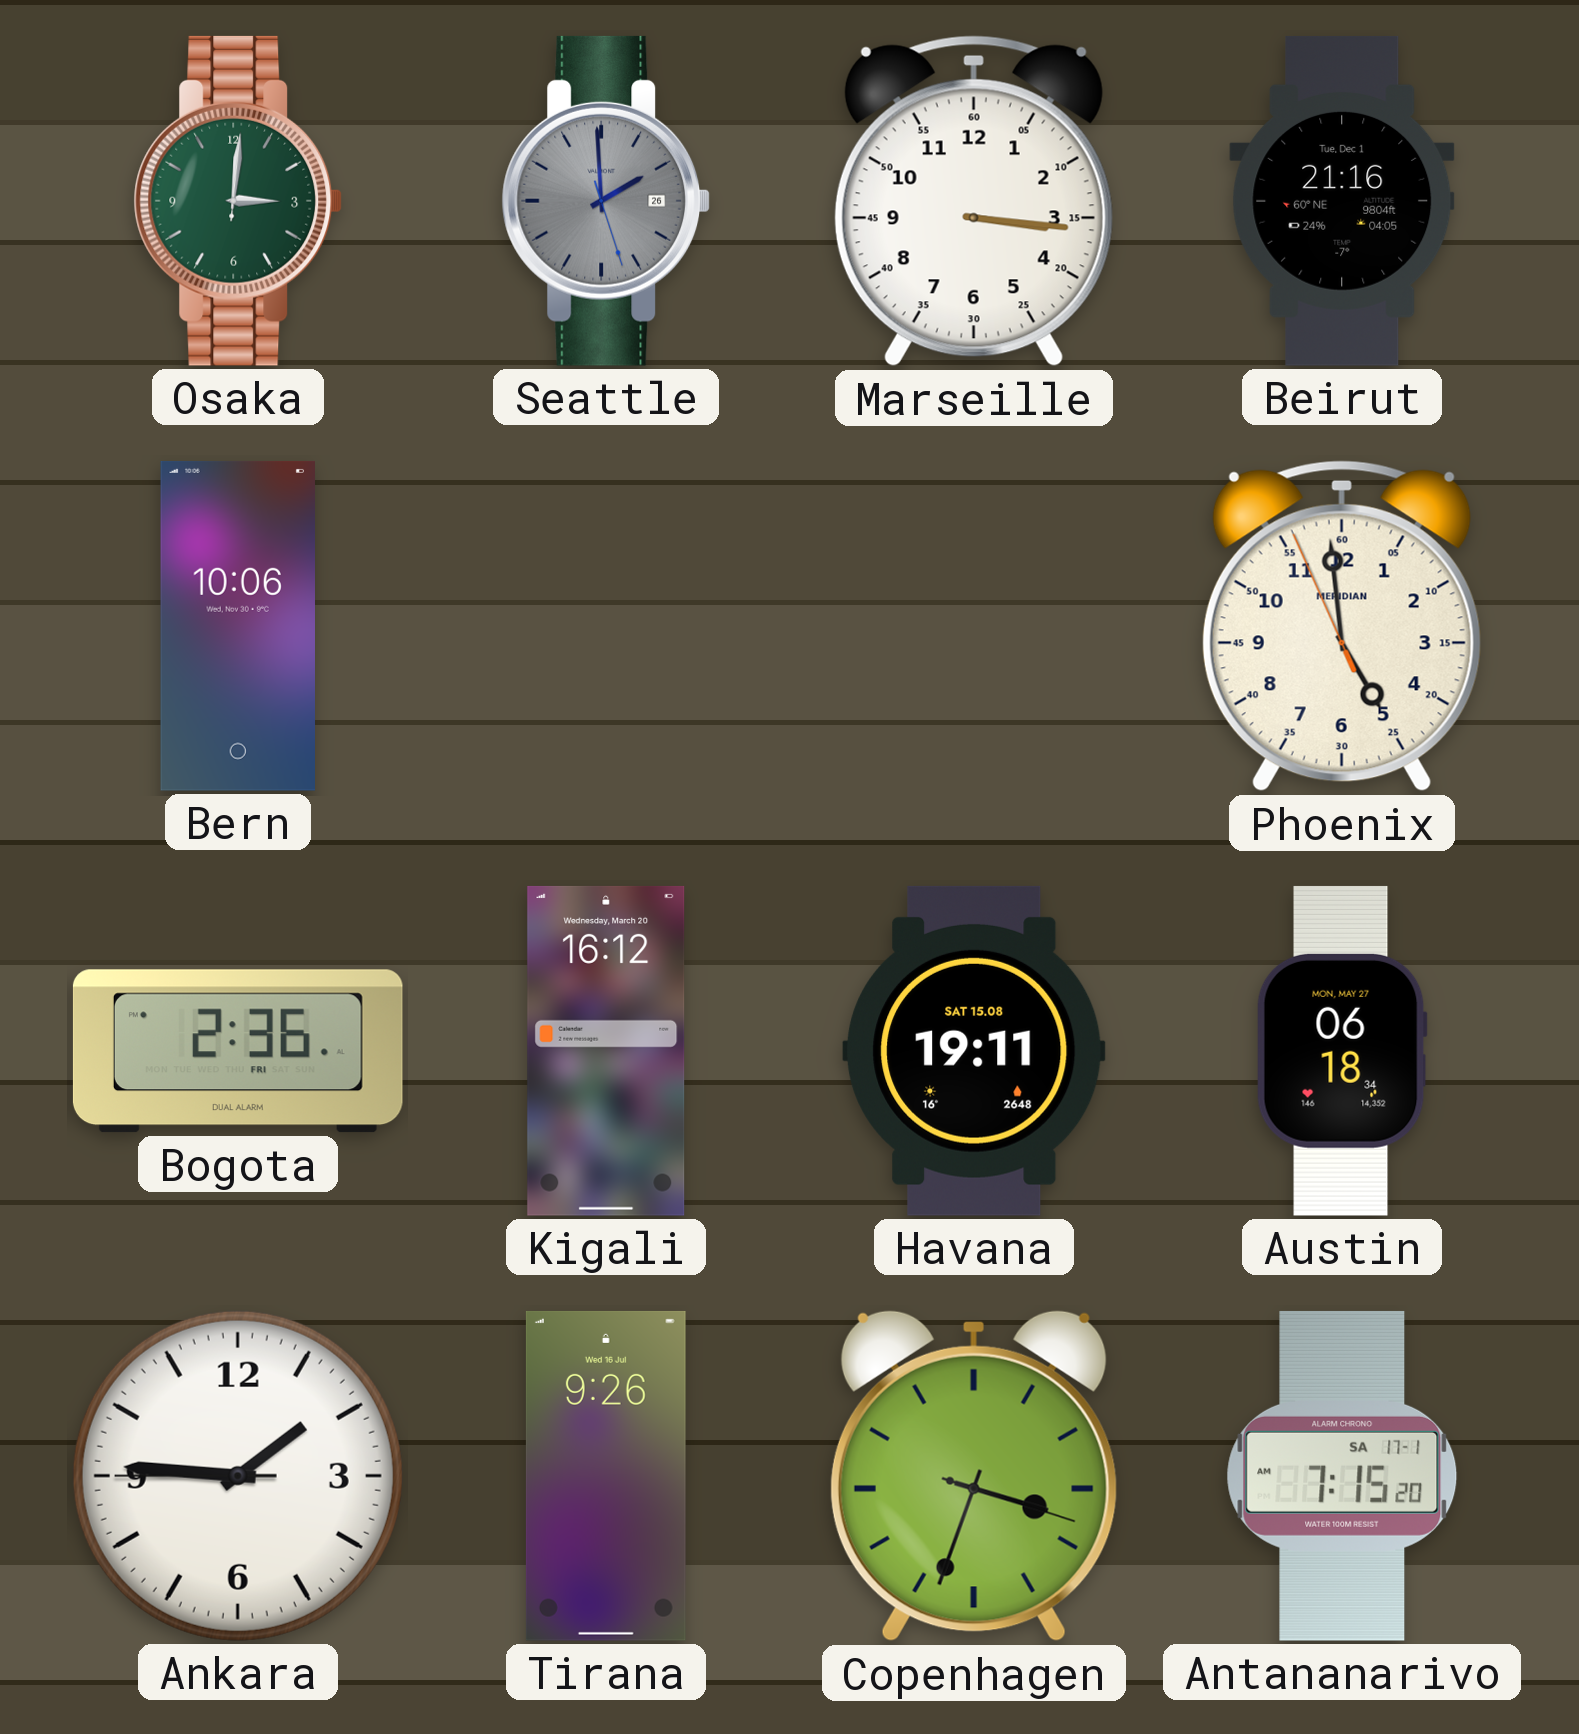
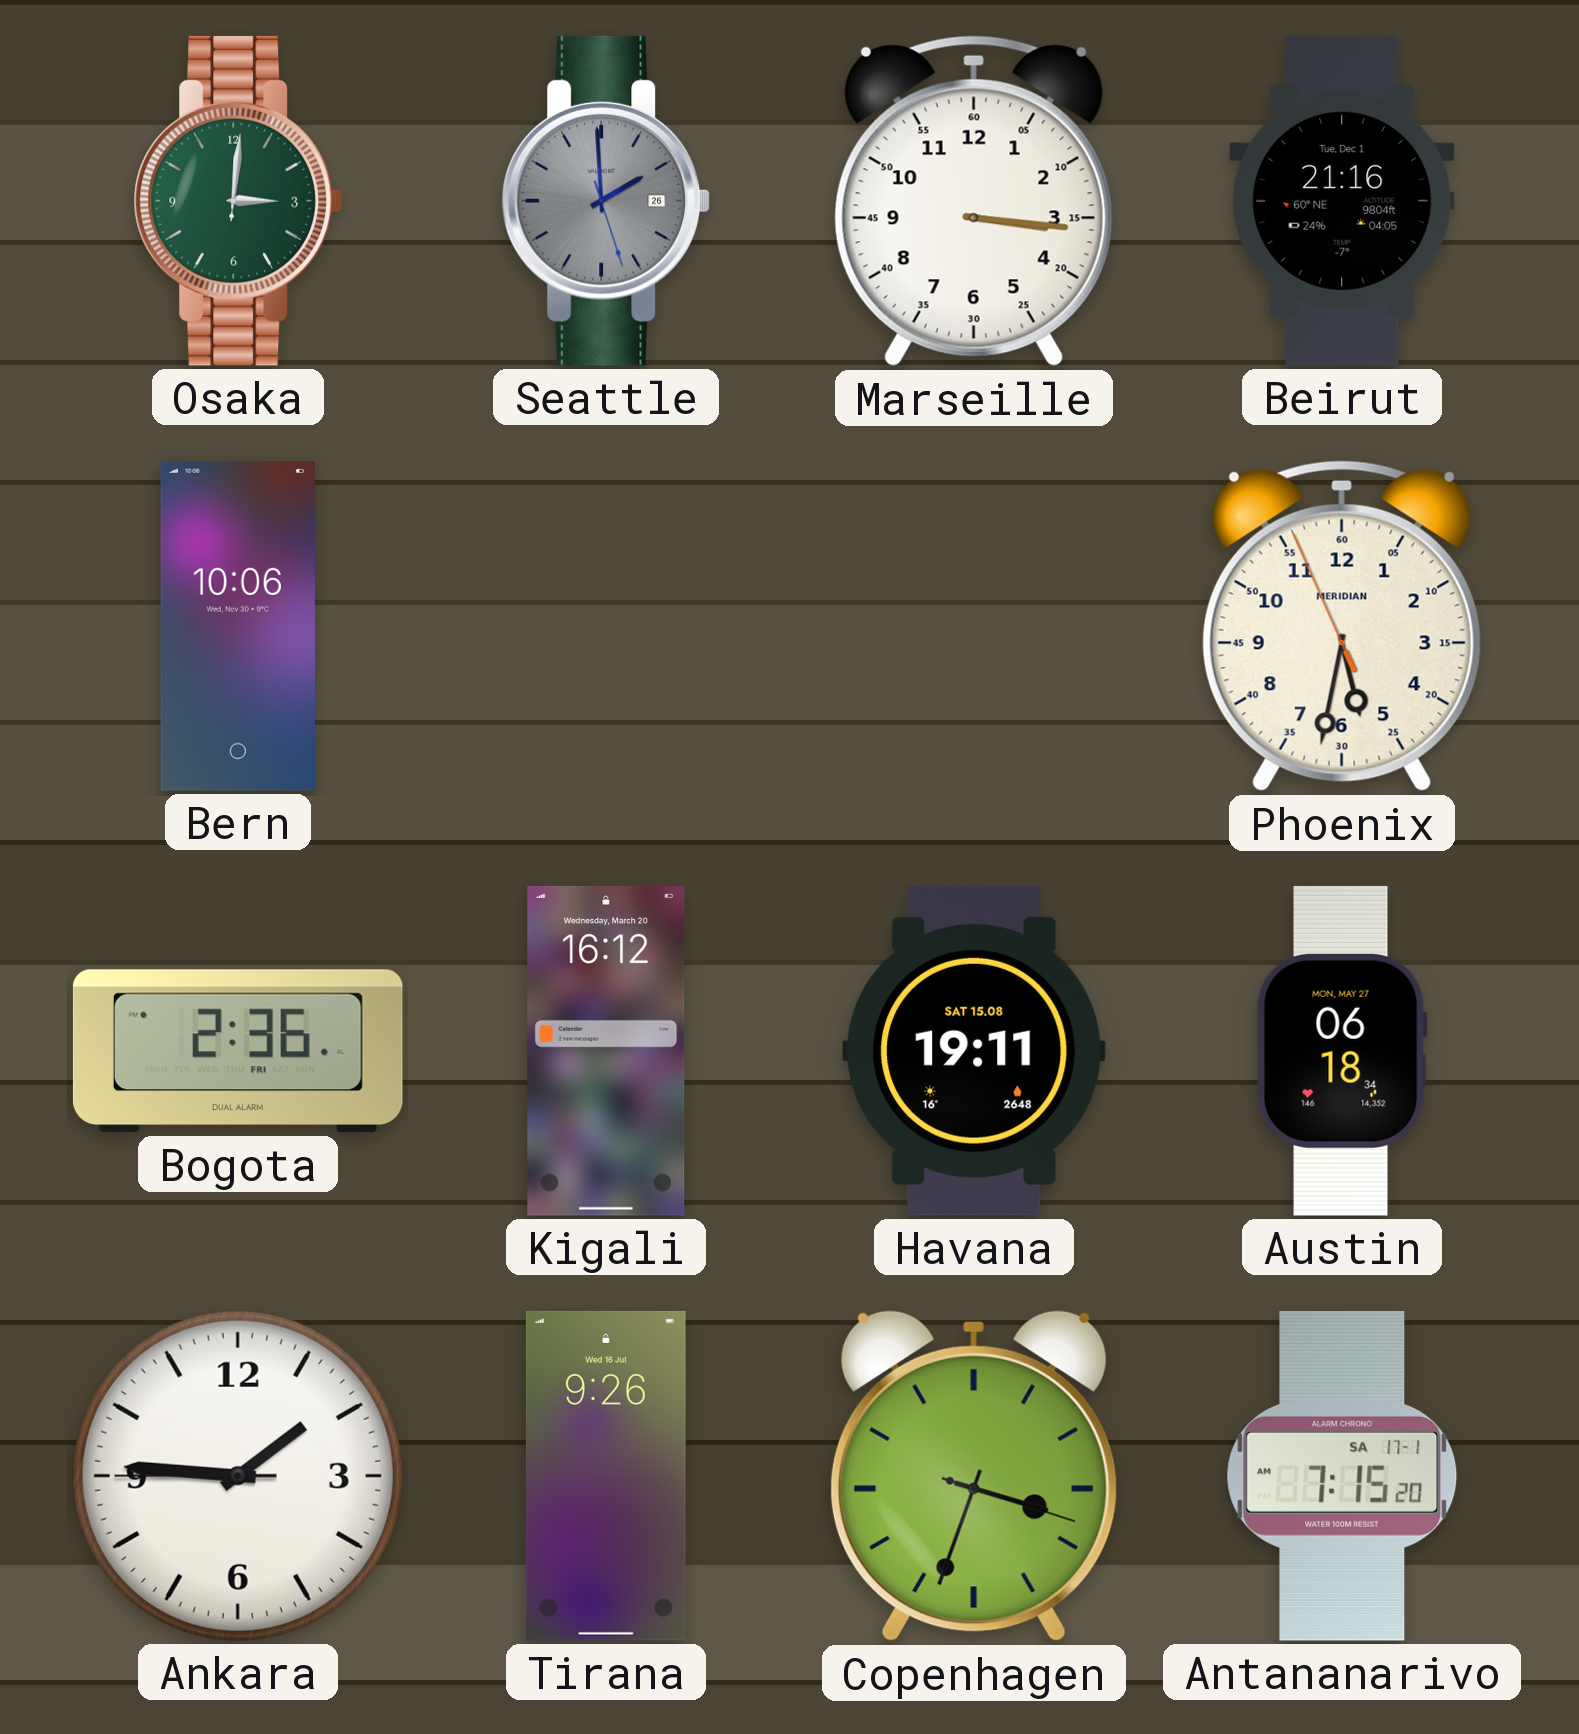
Phoenix: 4:58 -> 5:31 (1342, 626)
